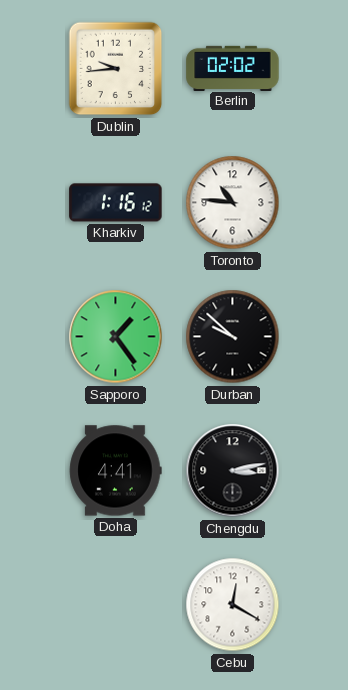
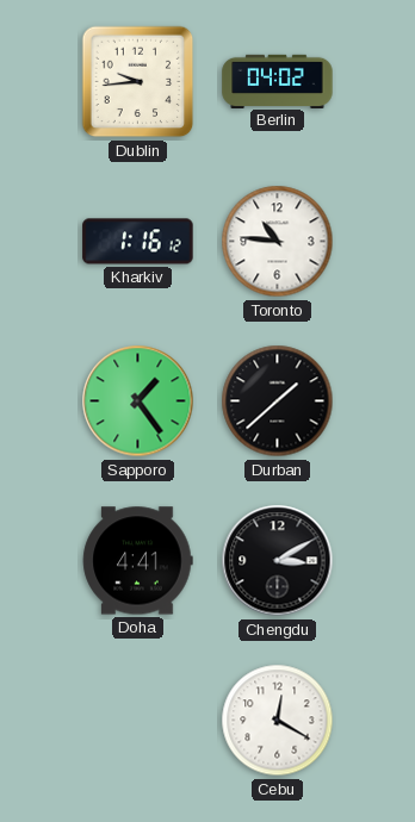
Berlin: 02:02 -> 04:02 (278, 81)
Durban: 9:52 -> 1:38 (278, 401)
Chengdu: 3:13 -> 3:10 (278, 561)
